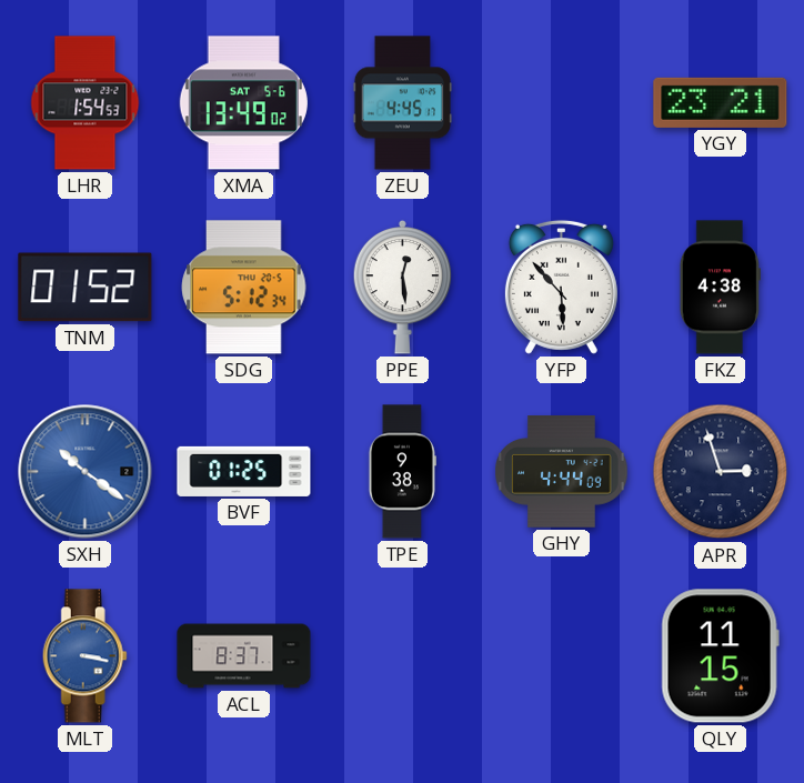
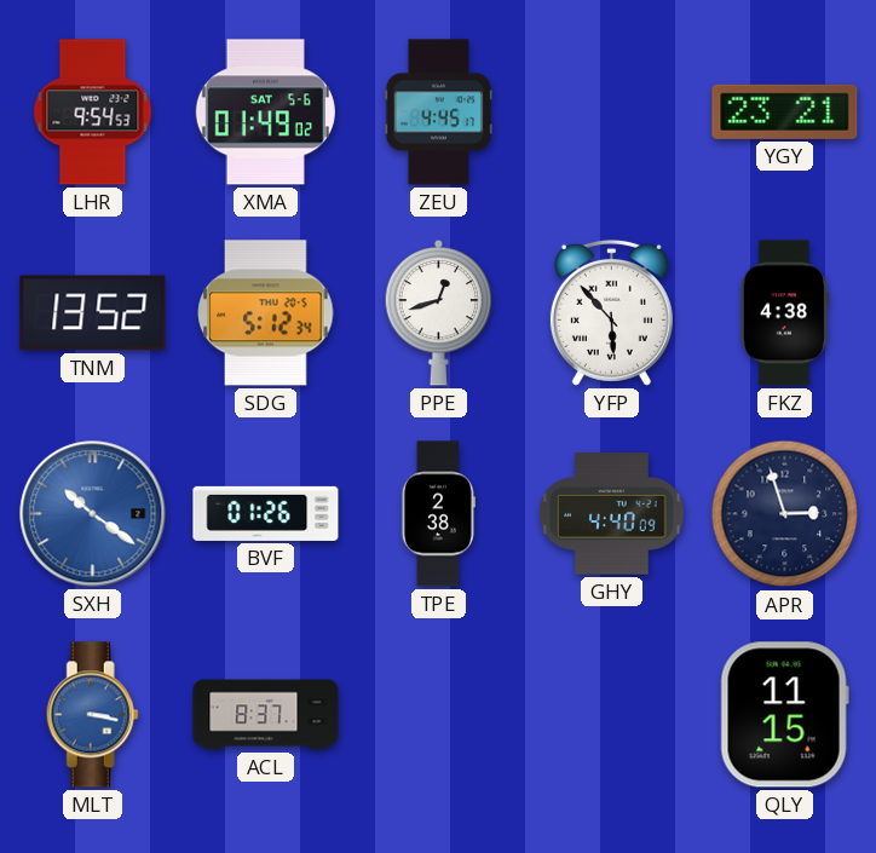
LHR: 1:54 -> 9:54 (93, 113)
XMA: 13:49 -> 01:49 (265, 113)
TNM: 01:52 -> 13:52 (93, 313)
PPE: 12:29 -> 12:42 (439, 312)
BVF: 01:25 -> 01:26 (266, 513)
TPE: 9:38 -> 2:38 (438, 514)
GHY: 4:44 -> 4:40 (612, 514)
